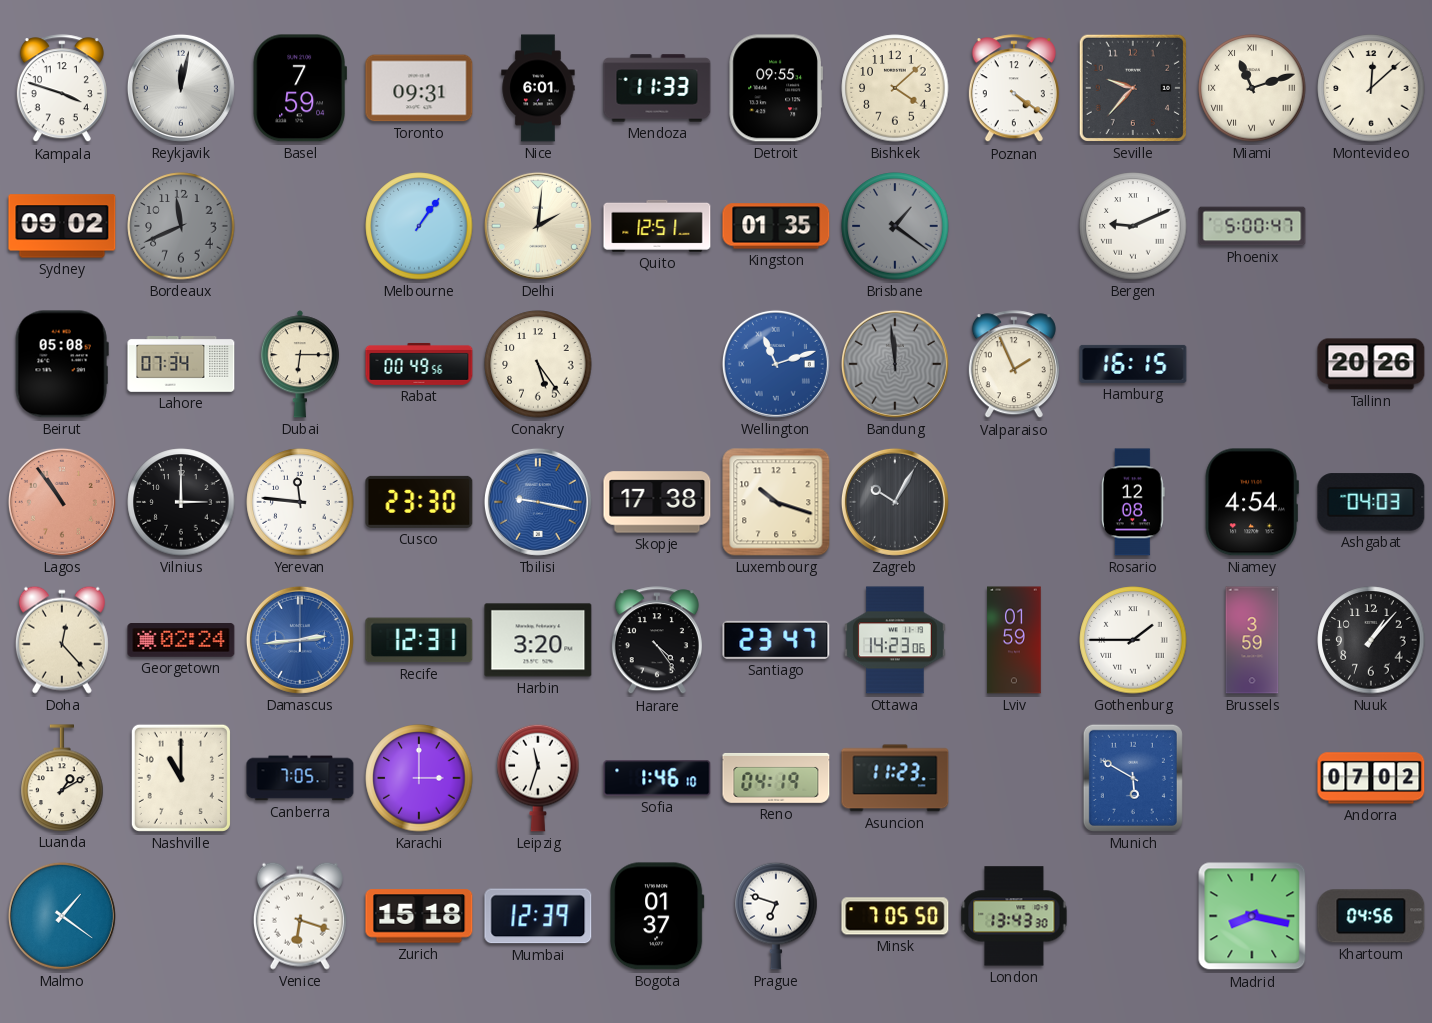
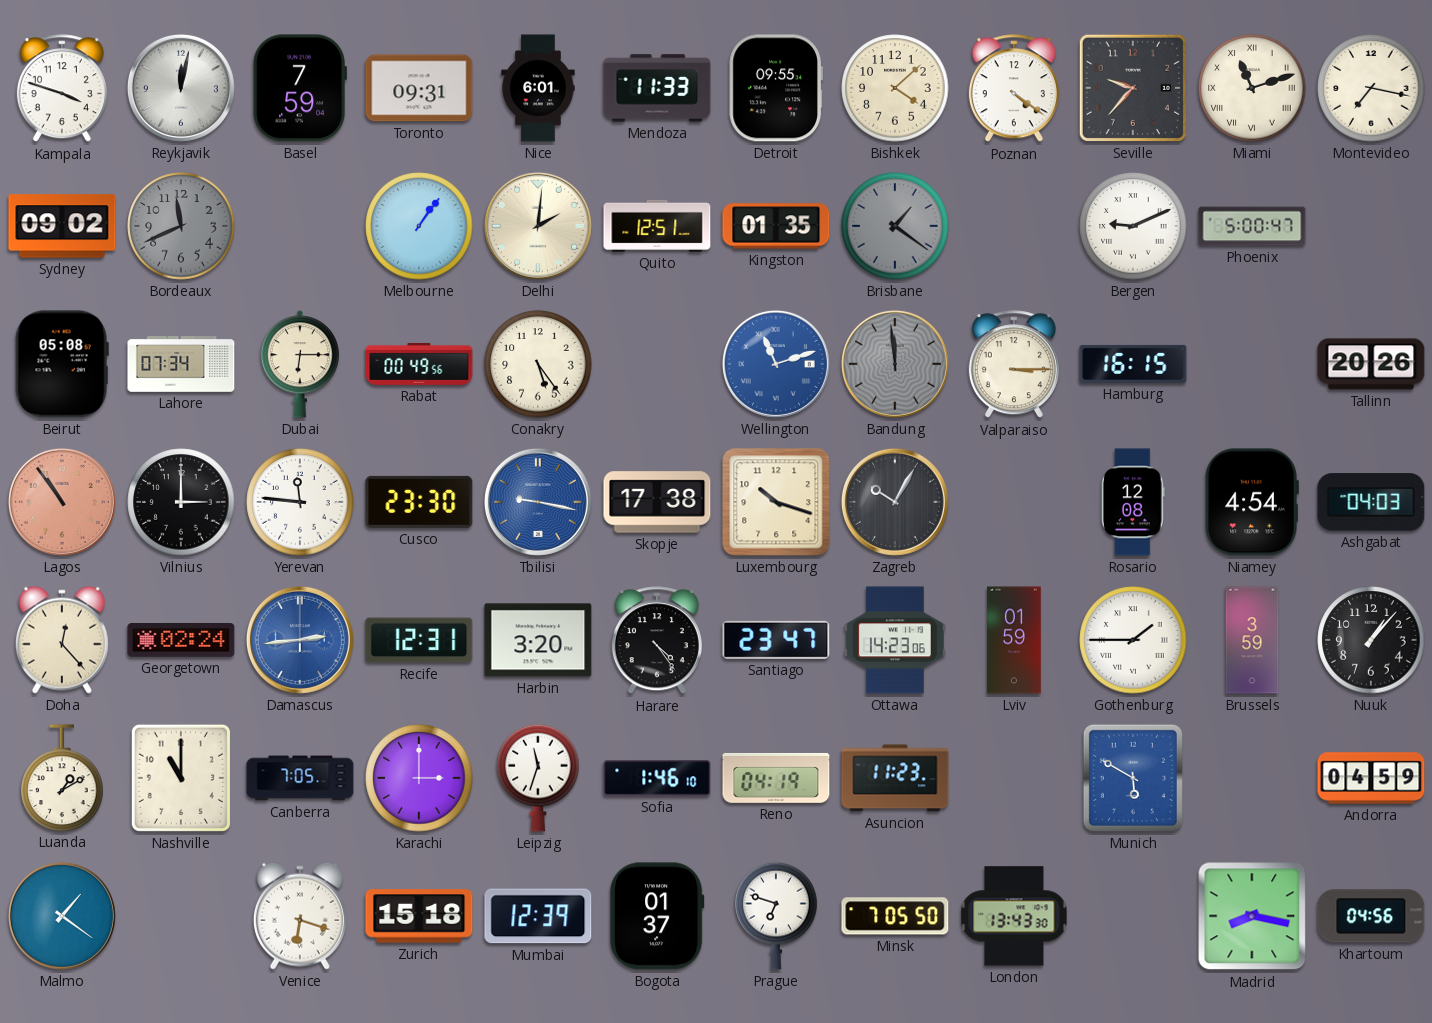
Montevideo: 12:08 -> 7:17 (1371, 88)
Valparaiso: 1:56 -> 3:15 (1014, 365)
Andorra: 07:02 -> 04:59 (1371, 778)
